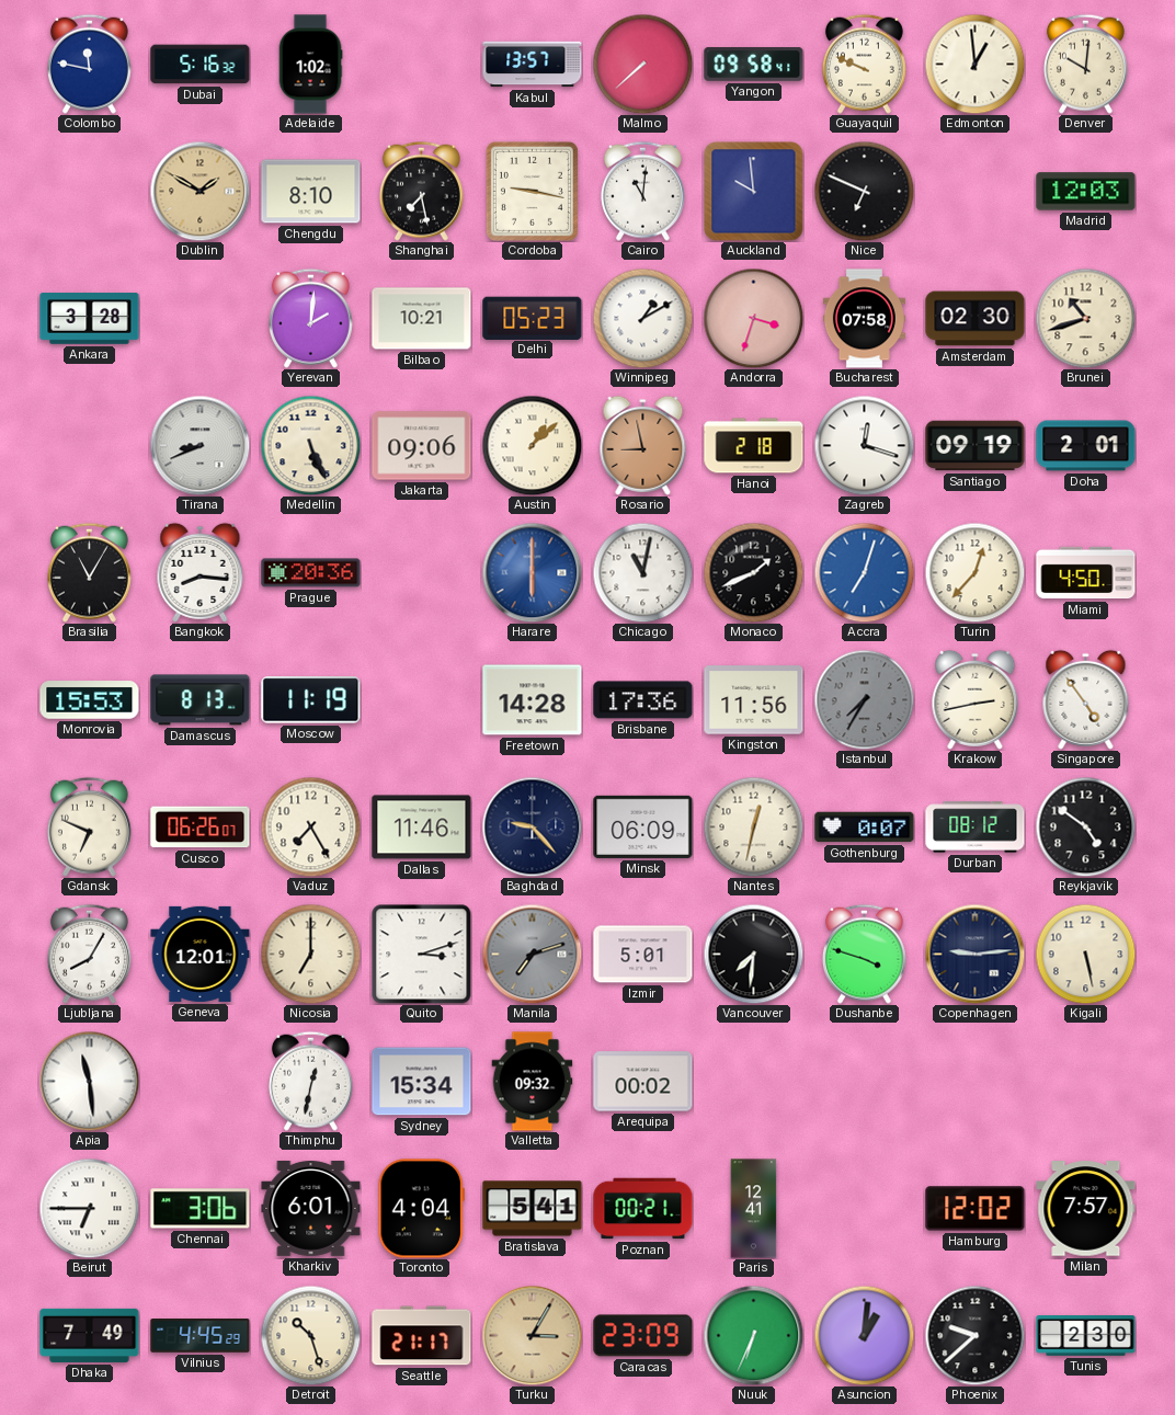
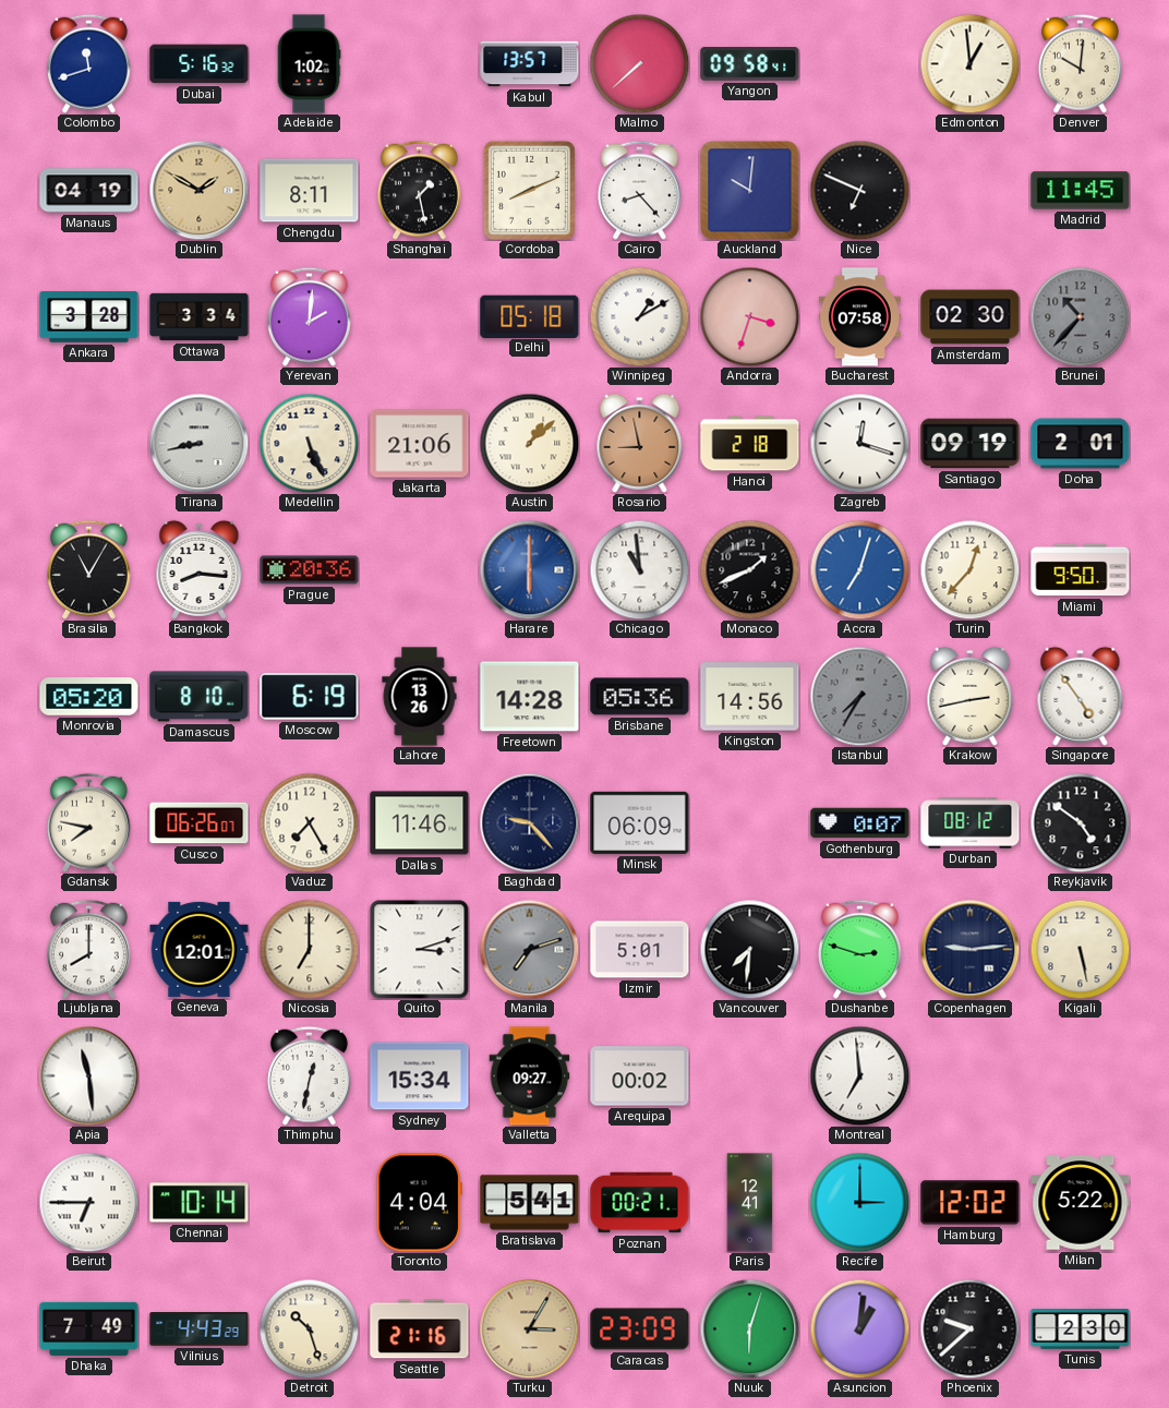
Colombo: 11:47 -> 11:42 (88, 63)
Guayaquil: 9:49 -> none (864, 64)
Manaus: none -> 04:19 (89, 191)
Chengdu: 8:10 -> 8:11 (310, 191)
Shanghai: 7:28 -> 1:28 (419, 190)
Cordoba: 9:17 -> 8:11 (529, 190)
Cairo: 11:01 -> 8:23 (639, 190)
Auckland: 9:59 -> 10:01 (750, 191)
Madrid: 12:03 -> 11:45 (1081, 191)
Ottawa: none -> 3:34 (200, 317)
Bilbao: 10:21 -> none (422, 319)
Delhi: 05:23 -> 05:18 (530, 316)
Brunei: 10:42 -> 10:37 (1080, 316)
Brunei dial: cream -> grey (1080, 316)
Tirana: 8:41 -> 8:43 (198, 443)
Jakarta: 09:06 -> 21:06 (420, 444)
Chicago: 11:02 -> 10:59 (639, 569)
Miami: 4:50 -> 9:50 (1081, 570)
Monrovia: 15:53 -> 05:20 (89, 697)
Damascus: 8:13 -> 8:10 (200, 697)
Moscow: 11:19 -> 6:19 (310, 697)
Lahore: none -> 13:26 (420, 697)
Brisbane: 17:36 -> 05:36 (640, 697)
Kingston: 11:56 -> 14:56 (750, 697)
Gdansk: 6:49 -> 7:47 (88, 822)
Nantes: 12:32 -> none (753, 826)
Ljubljana: 8:05 -> 8:00 (88, 949)
Dushanbe: 3:48 -> 2:48 (859, 949)
Valletta: 09:32 -> 09:27 (530, 1076)
Montreal: none -> 6:59 (859, 1075)
Chennai: 3:06 -> 10:14 (200, 1203)
Kharkiv: 6:01 -> none (311, 1209)
Recife: none -> 3:00 (859, 1202)
Milan: 7:57 -> 5:22 (1081, 1203)
Vilnius: 4:45 -> 4:43 (200, 1329)
Seattle: 21:17 -> 21:16 (420, 1329)
Nuuk: 6:34 -> 6:03 (749, 1328)
